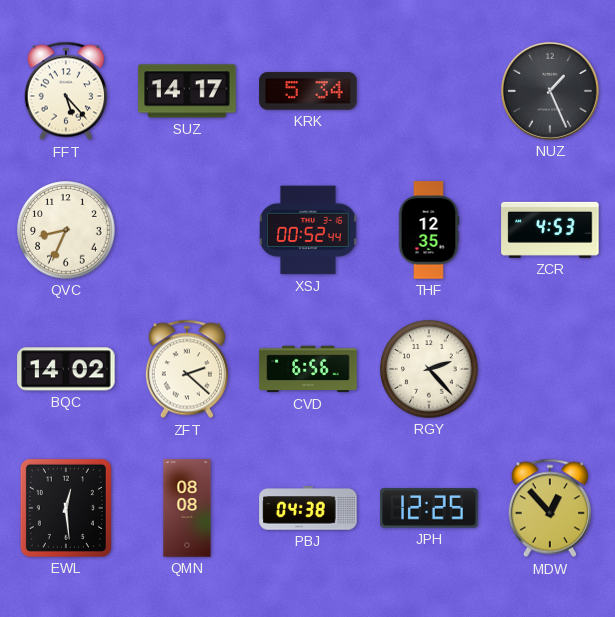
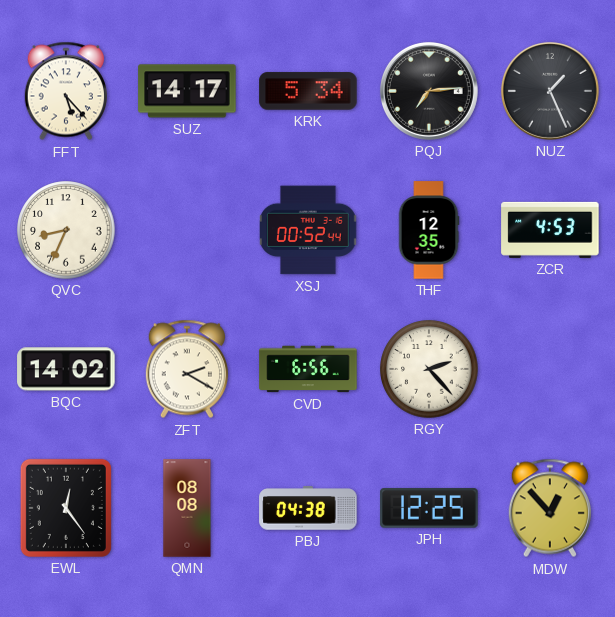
PQJ: none -> 7:14 (429, 91)
ZFT: 2:22 -> 2:20 (187, 369)
EWL: 12:29 -> 12:24 (66, 508)
